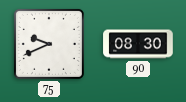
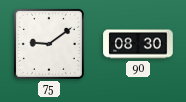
75: 9:41 -> 9:09 (49, 44)
